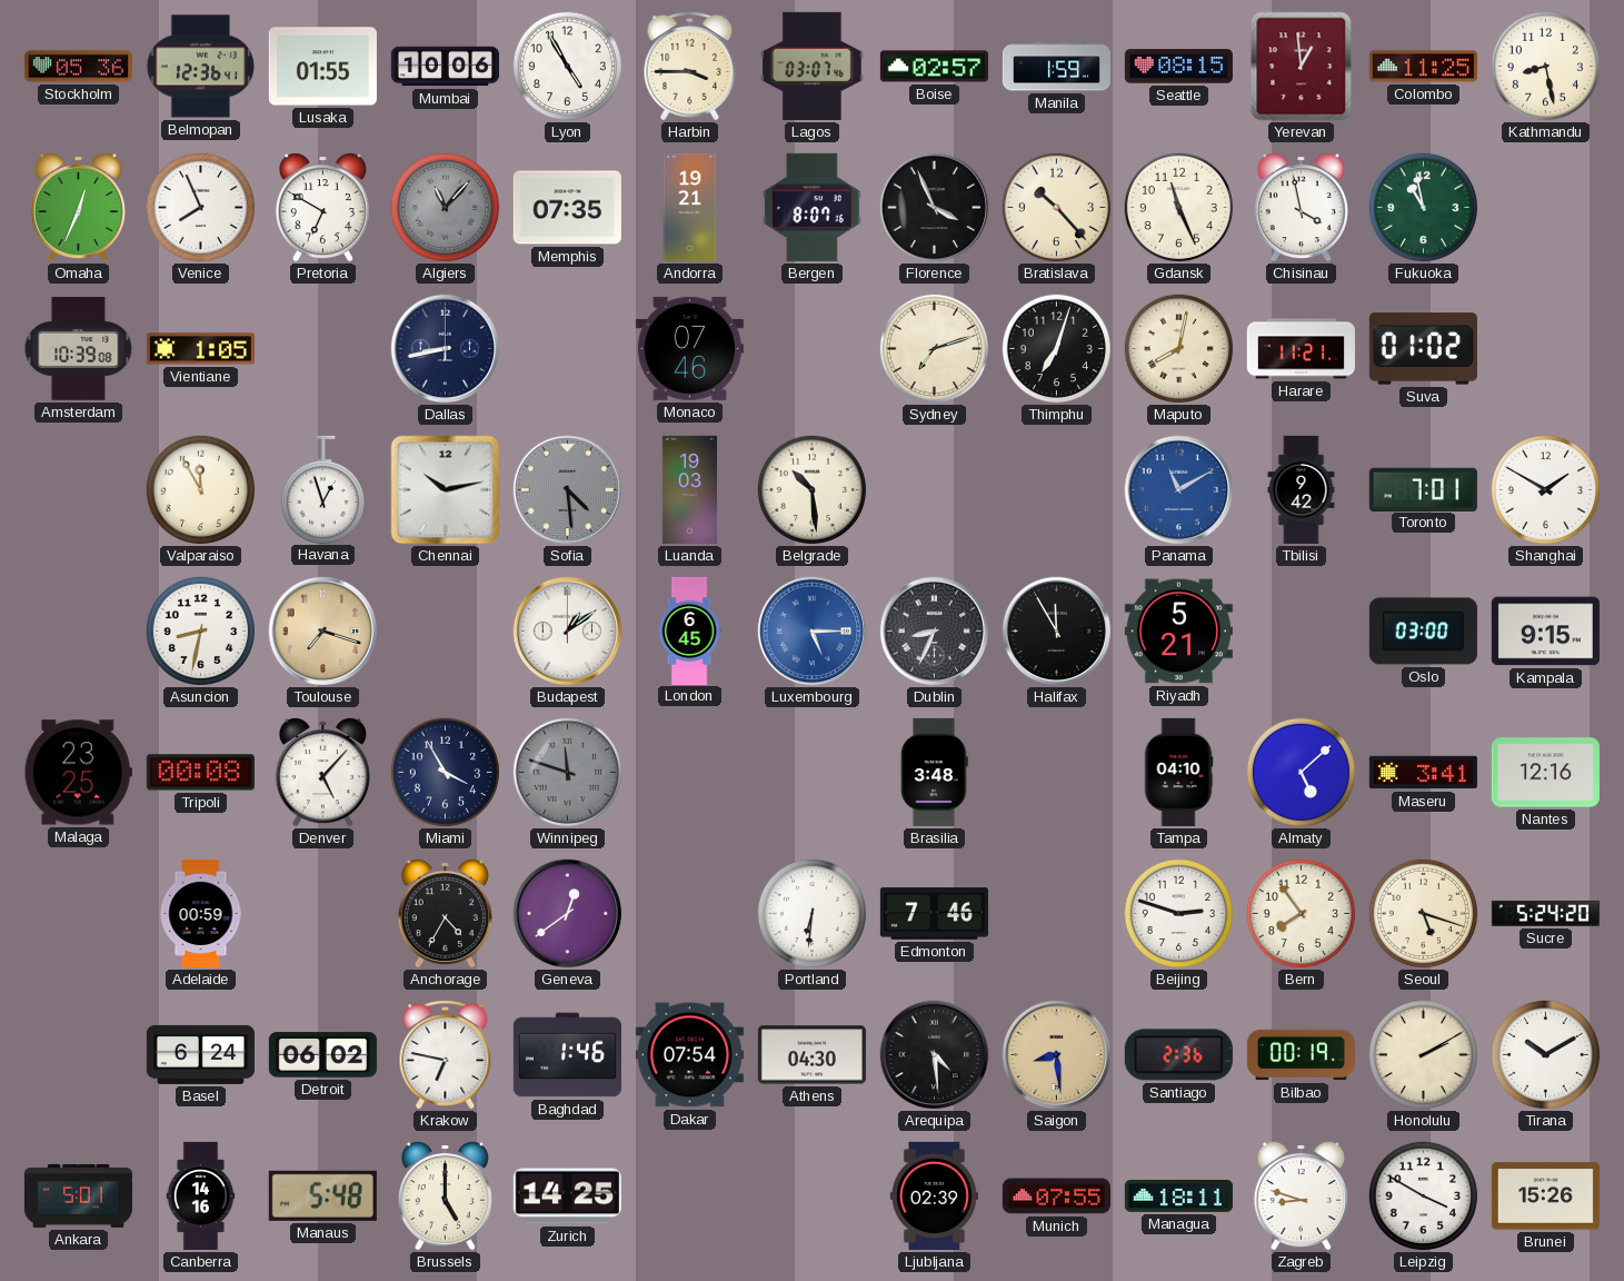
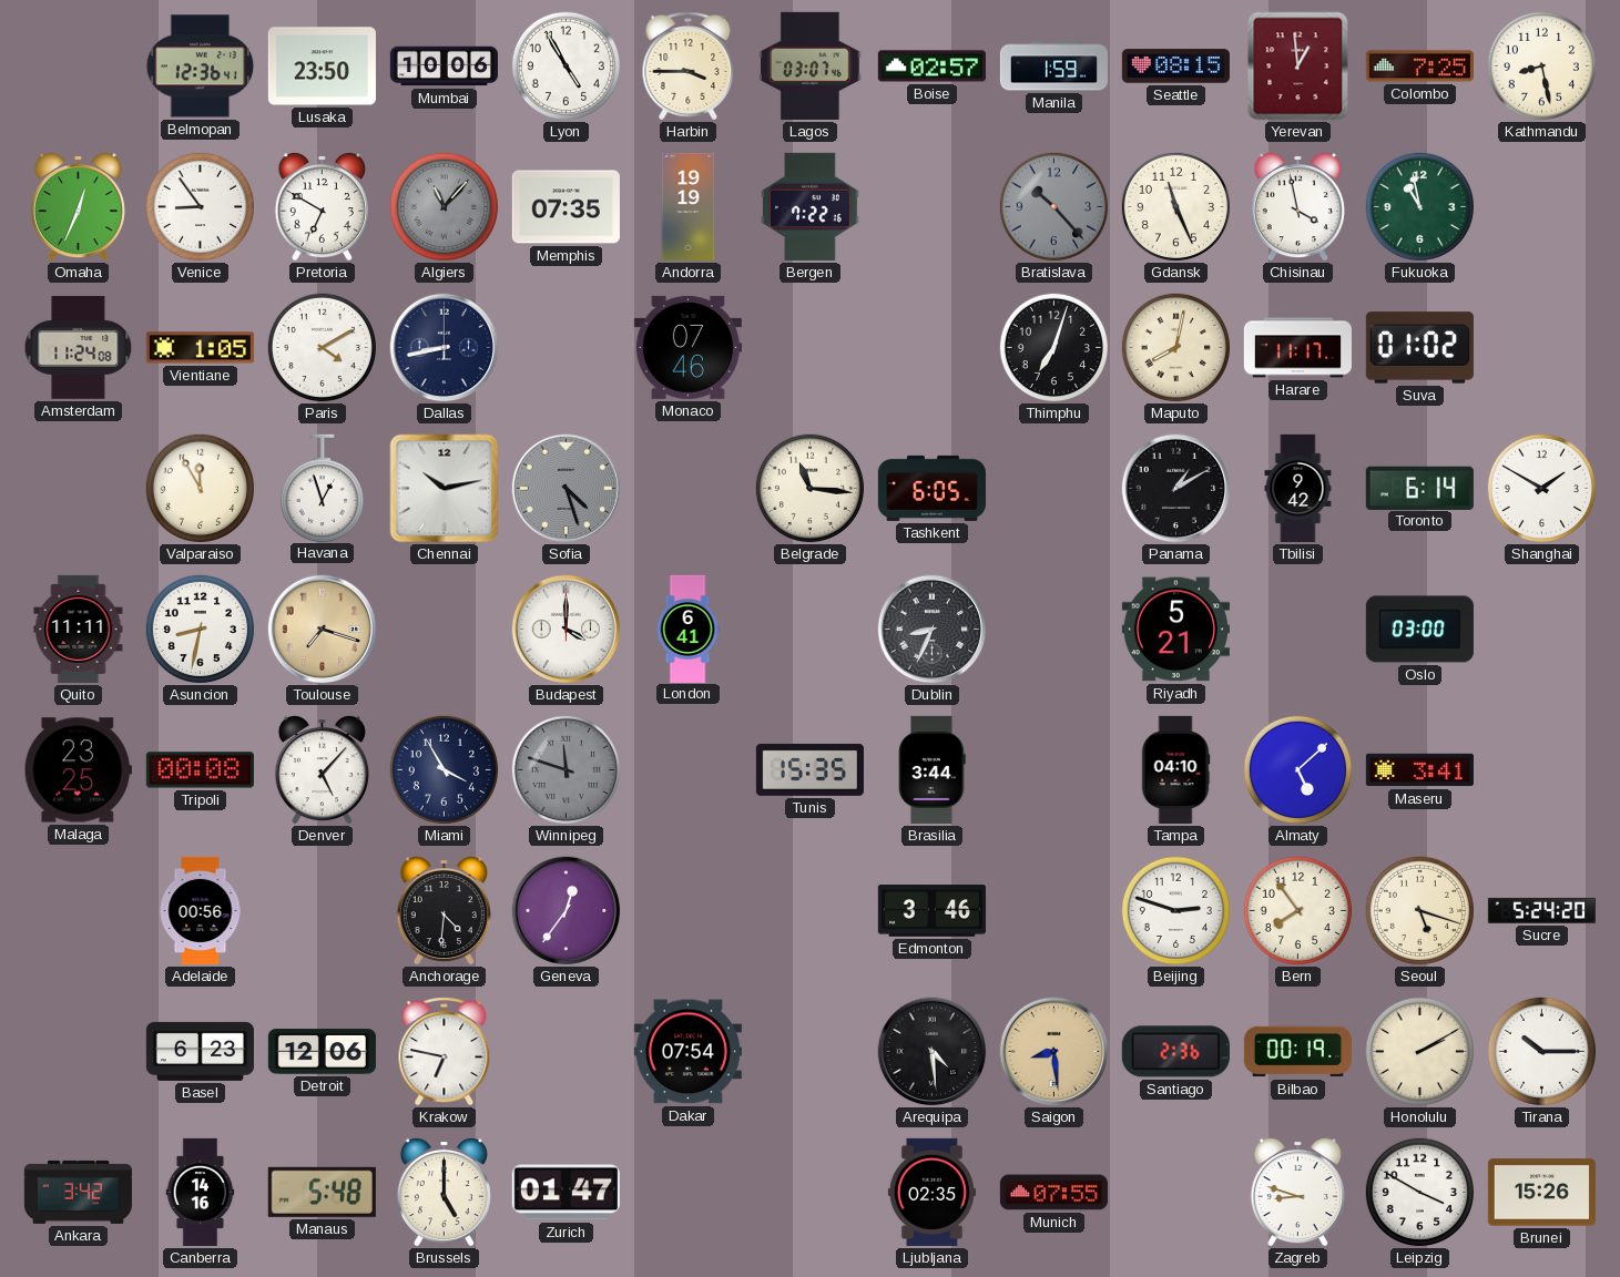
Stockholm: 05:36 -> none (78, 67)
Lusaka: 01:55 -> 23:50 (322, 67)
Colombo: 11:25 -> 7:25 (1419, 67)
Venice: 7:56 -> 8:54 (200, 206)
Andorra: 19:21 -> 19:19 (689, 206)
Bergen: 8:07 -> 7:22 (811, 206)
Florence: 3:56 -> none (935, 208)
Bratislava dial: cream -> grey (1053, 206)
Amsterdam: 10:39 -> 11:24 (79, 348)
Paris: none -> 4:10 (322, 347)
Sydney: 7:12 -> none (934, 348)
Harare: 11:21 -> 11:17 (1297, 348)
Sofia: 4:29 -> 4:27 (567, 489)
Luanda: 19:03 -> none (690, 489)
Belgrade: 10:29 -> 11:16 (809, 488)
Tashkent: none -> 6:05 (931, 488)
Panama: 11:10 -> 1:10 (1176, 489)
Panama dial: blue -> black (1176, 489)
Toronto: 7:01 -> 6:14 (1419, 488)
Quito: none -> 11:11 (79, 629)
Budapest: 1:09 -> 4:00 (567, 630)
London: 6:45 -> 6:41 (687, 629)
Luxembourg: 5:15 -> none (813, 632)
Halifax: 11:55 -> none (1057, 632)
Kampala: 9:15 -> none (1545, 632)
Tunis: none -> 15:35 (809, 769)
Brasilia: 3:48 -> 3:44 (933, 769)
Nantes: 12:16 -> none (1545, 773)
Adelaide: 00:59 -> 00:56 (201, 910)
Anchorage: 4:35 -> 4:31 (444, 910)
Geneva: 12:39 -> 12:36 (567, 911)
Portland: 6:31 -> none (811, 913)
Edmonton: 7:46 -> 3:46 (931, 911)
Basel: 6:24 -> 6:23 (200, 1051)
Detroit: 06:02 -> 12:06 (322, 1052)
Baghdad: 1:46 -> none (567, 1055)
Athens: 04:30 -> none (811, 1055)
Tirana: 10:10 -> 10:15 (1541, 1051)
Ankara: 5:01 -> 3:42 (78, 1192)
Zurich: 14:25 -> 01:47 (566, 1193)
Ljubljana: 02:39 -> 02:35 (931, 1192)
Managua: 18:11 -> none (1178, 1195)
